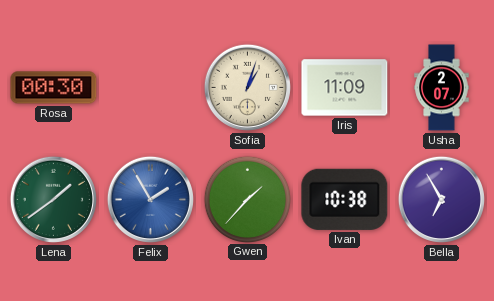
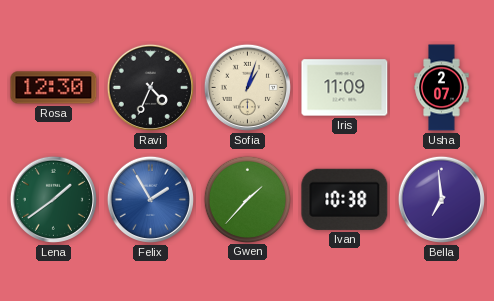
Rosa: 00:30 -> 12:30 (54, 88)
Ravi: none -> 4:34 (150, 87)
Bella: 6:55 -> 6:59 (441, 199)
